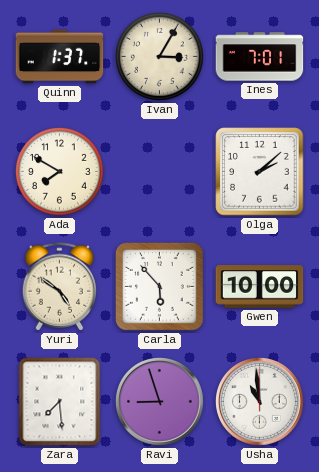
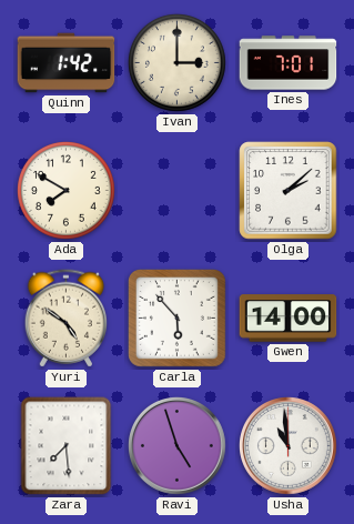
Quinn: 1:37 -> 1:42 (67, 63)
Ivan: 3:05 -> 3:00 (176, 62)
Gwen: 10:00 -> 14:00 (289, 319)
Ravi: 8:57 -> 4:57 (178, 446)
